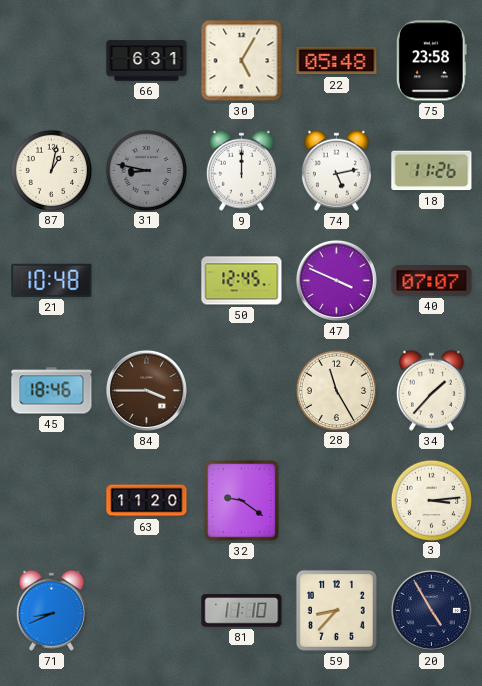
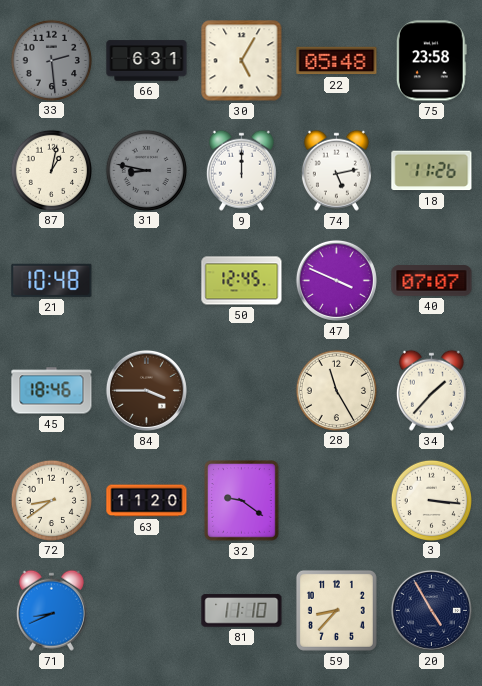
33: none -> 2:29 (51, 60)
72: none -> 8:39 (51, 500)
3: 3:14 -> 3:16 (431, 500)
